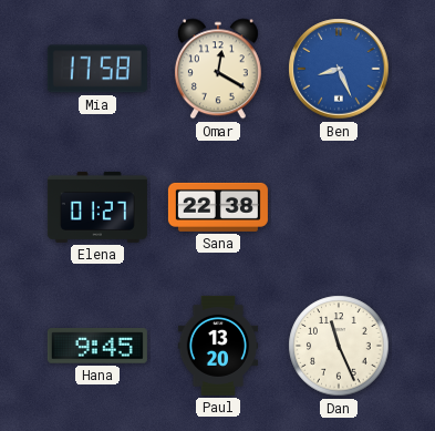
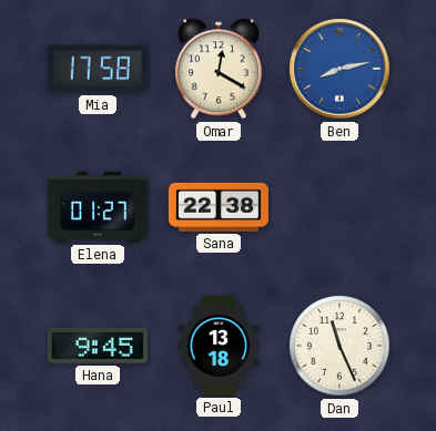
Ben: 8:26 -> 8:13 (339, 69)
Paul: 13:20 -> 13:18 (219, 346)
